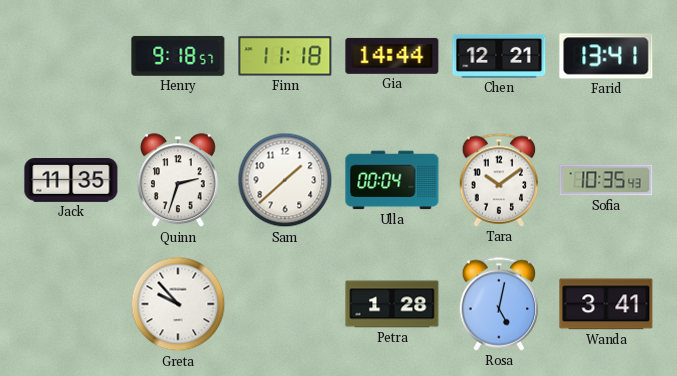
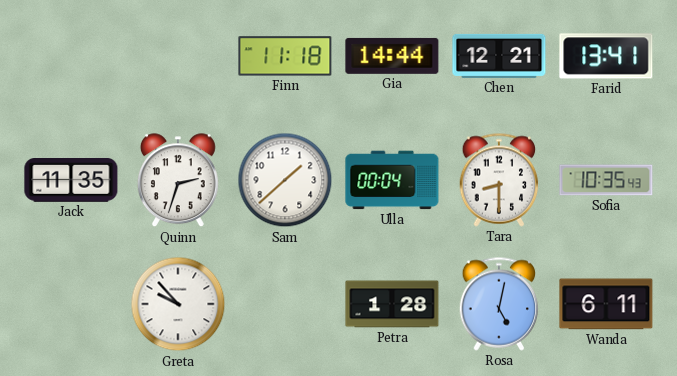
Henry: 9:18 -> none (178, 56)
Tara: 10:09 -> 8:30 (499, 180)
Wanda: 3:41 -> 6:11 (606, 304)
